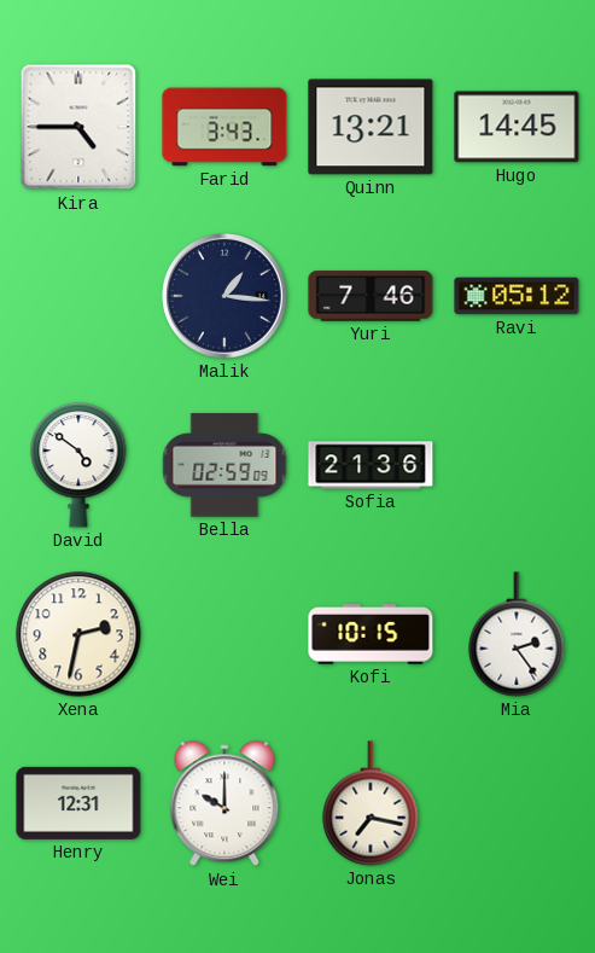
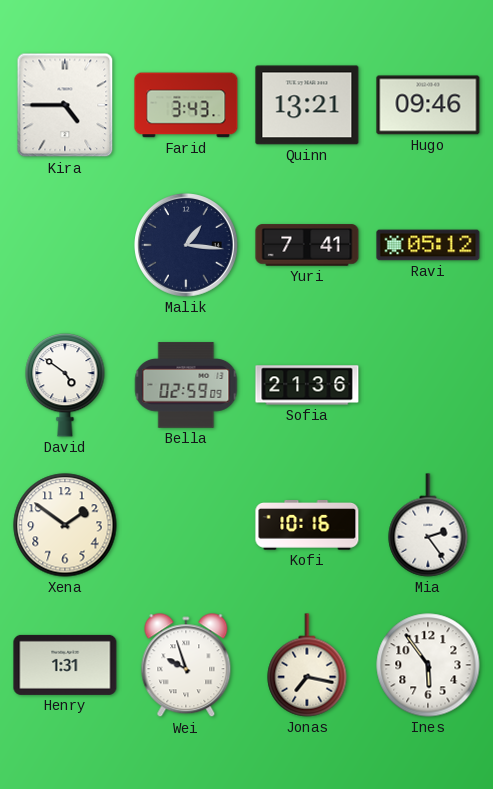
Hugo: 14:45 -> 09:46 (428, 105)
Yuri: 7:46 -> 7:41 (307, 245)
Xena: 2:32 -> 1:51 (65, 525)
Kofi: 10:15 -> 10:16 (307, 526)
Henry: 12:31 -> 1:31 (65, 665)
Wei: 10:00 -> 9:57 (186, 666)
Ines: none -> 5:54 (428, 665)
